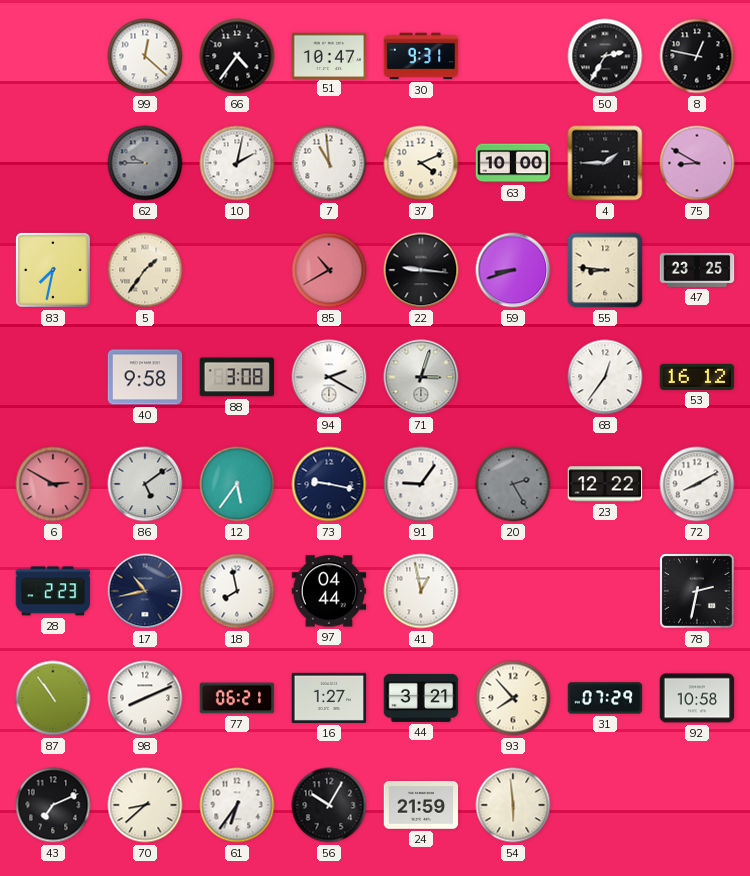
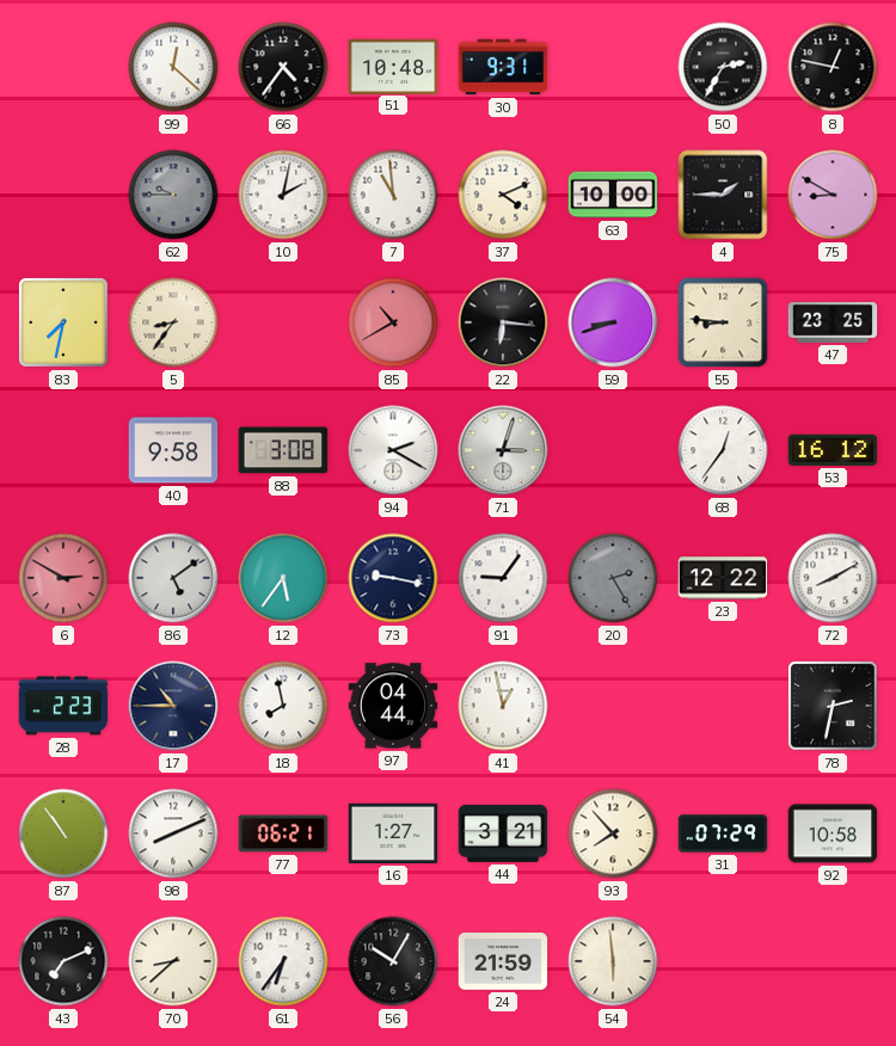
51: 10:47 -> 10:48 (393, 66)
5: 1:36 -> 8:36 (173, 322)
22: 9:16 -> 6:16 (503, 322)
17: 10:43 -> 10:45 (173, 706)
